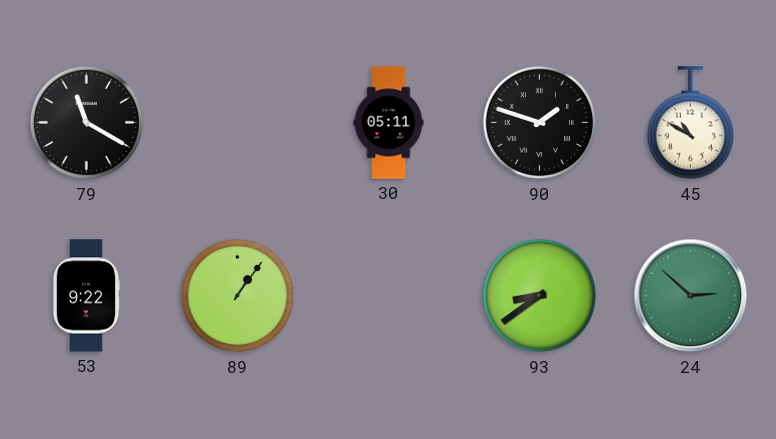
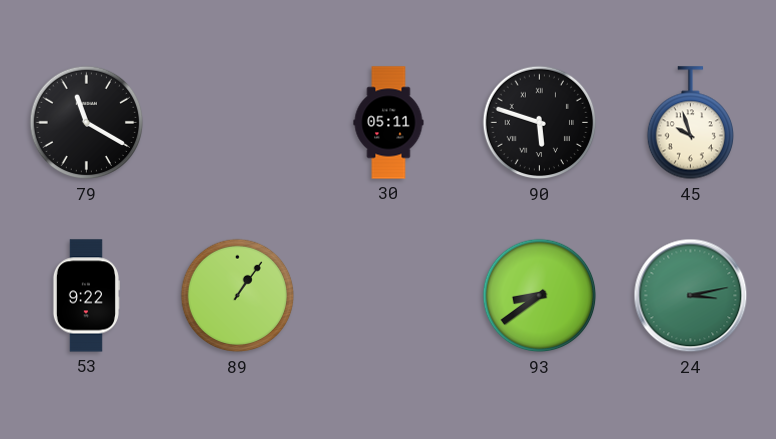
90: 1:48 -> 5:48 (540, 123)
45: 10:50 -> 9:57 (690, 123)
24: 2:52 -> 3:13 (691, 296)
